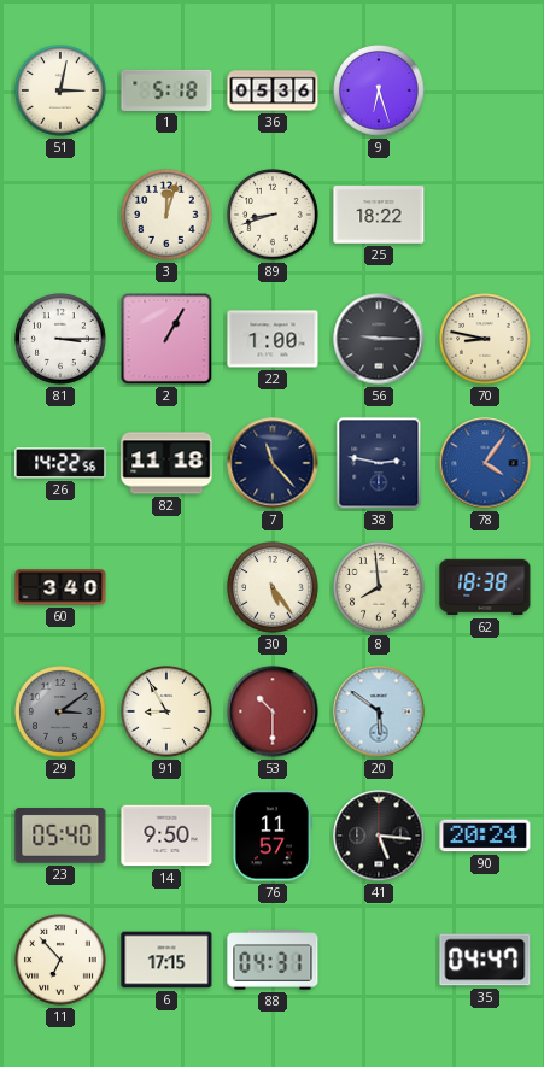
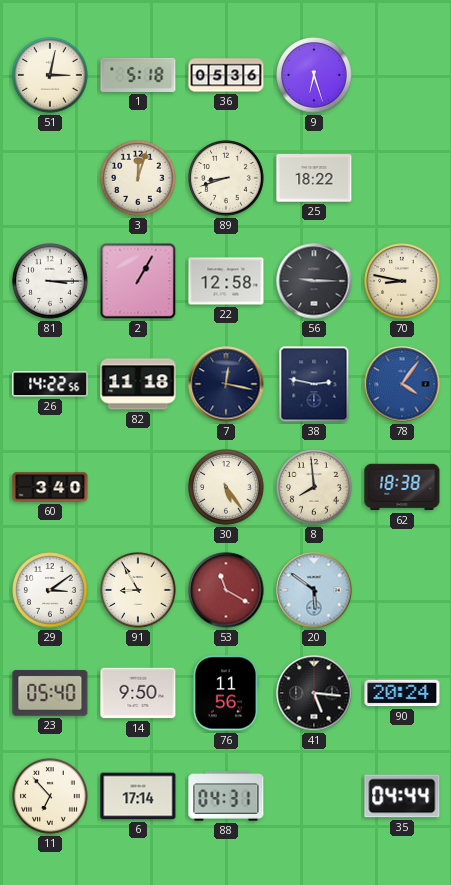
22: 1:00 -> 12:58 (226, 281)
7: 11:23 -> 12:17 (226, 384)
29 dial: grey -> white (50, 590)
53: 10:30 -> 11:20 (226, 590)
76: 11:57 -> 11:56 (226, 693)
6: 17:15 -> 17:14 (138, 796)
35: 04:47 -> 04:44 (402, 796)
